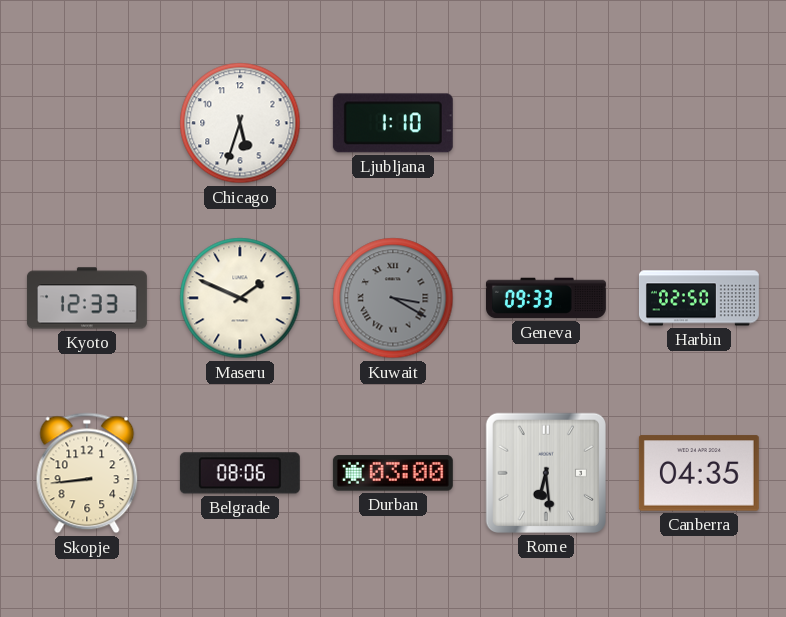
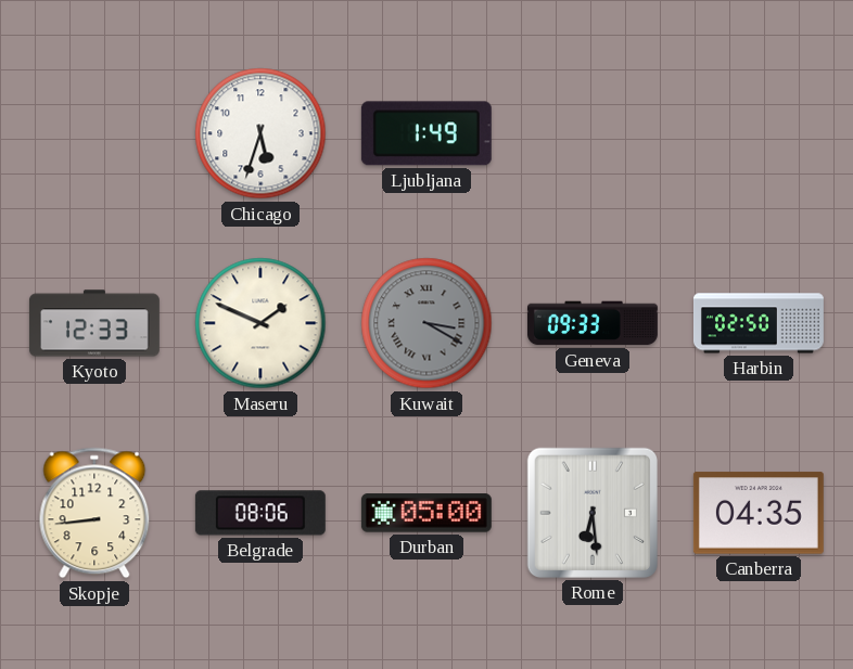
Ljubljana: 1:10 -> 1:49 (426, 133)
Durban: 03:00 -> 05:00 (426, 513)
